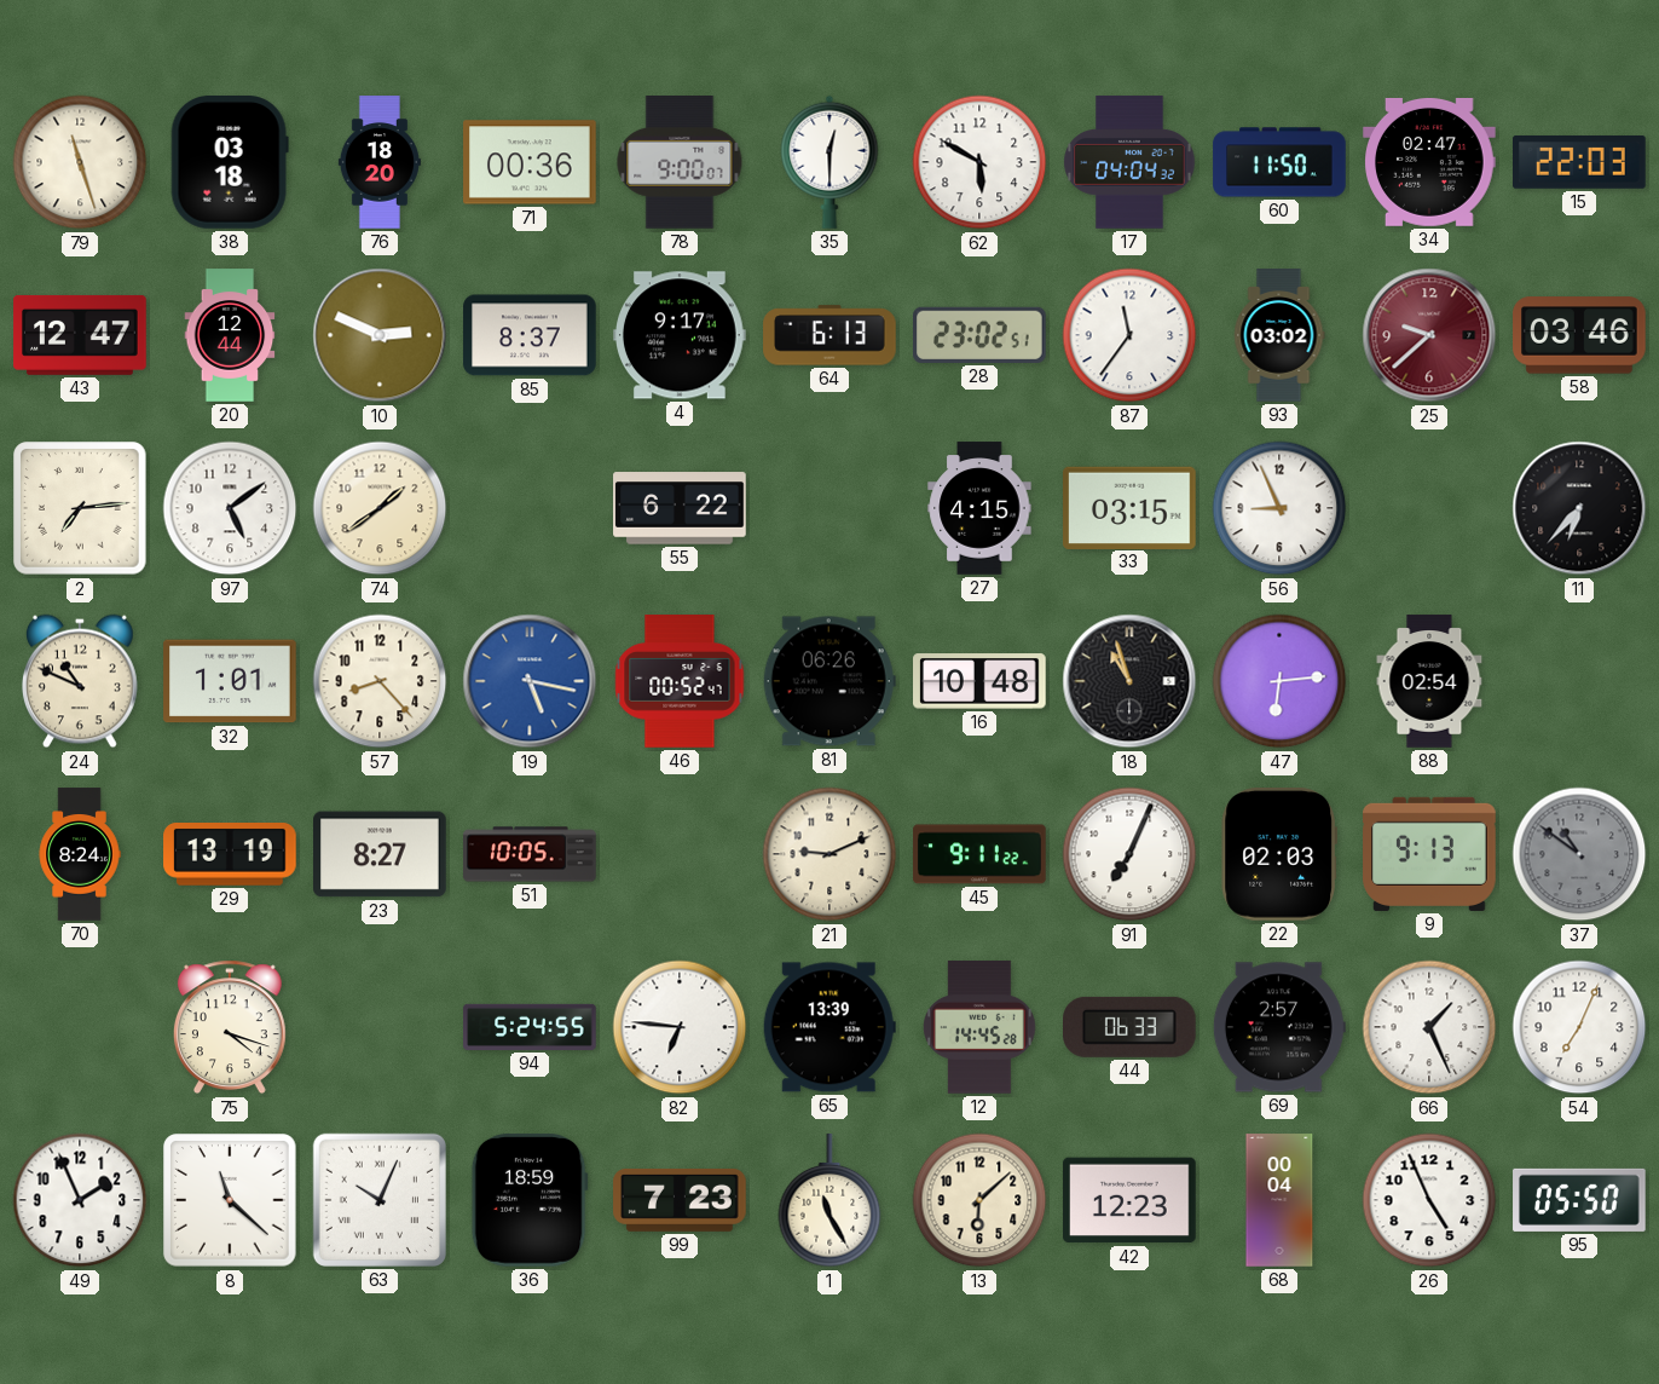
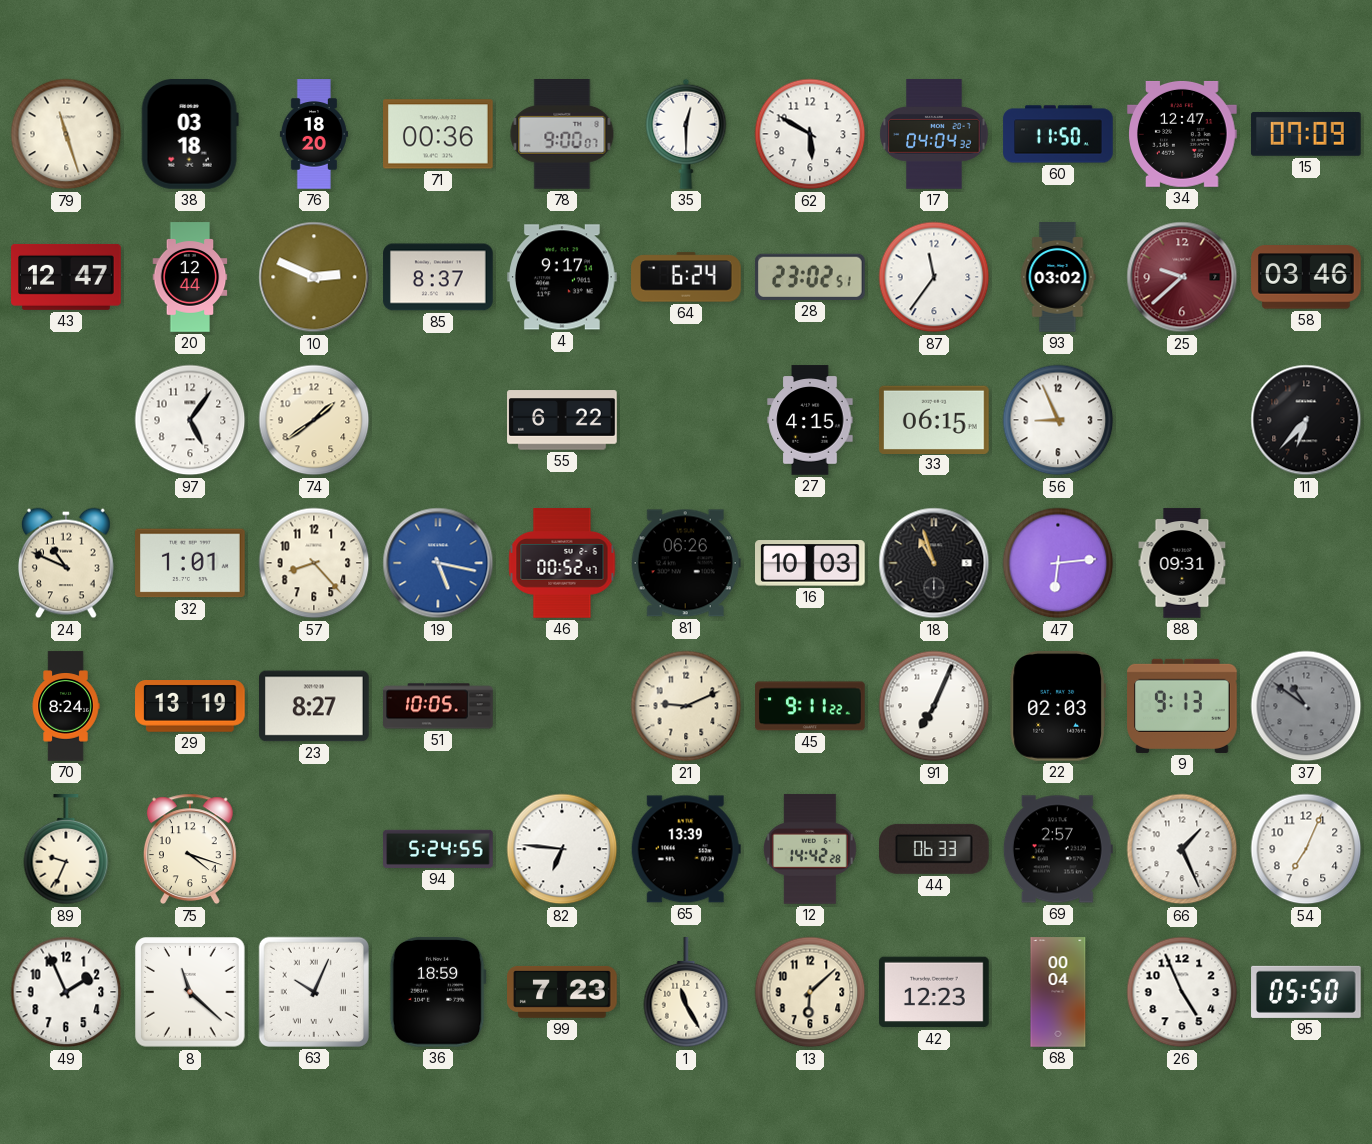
34: 02:47 -> 12:47 (1182, 134)
15: 22:03 -> 07:09 (1306, 135)
64: 6:13 -> 6:24 (686, 277)
2: 7:14 -> none (80, 508)
97: 5:09 -> 5:06 (190, 420)
33: 03:15 -> 06:15 (935, 419)
16: 10:48 -> 10:03 (811, 563)
88: 02:54 -> 09:31 (1182, 563)
89: none -> 9:34 (66, 850)
12: 14:45 -> 14:42 (810, 849)
